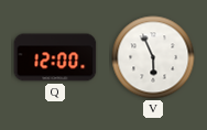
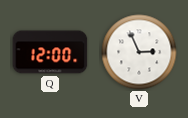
V: 5:56 -> 2:56 (139, 52)
